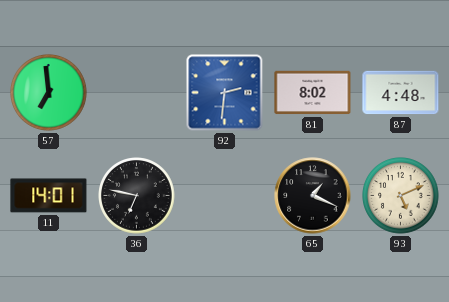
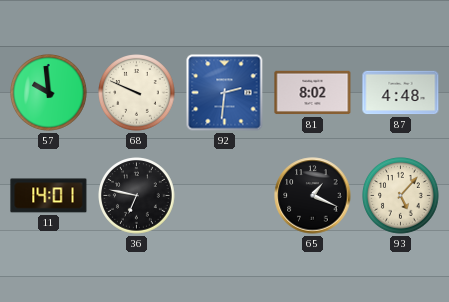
57: 6:59 -> 9:59 (49, 93)
68: none -> 9:49 (137, 93)
93: 5:11 -> 5:07 (401, 196)
